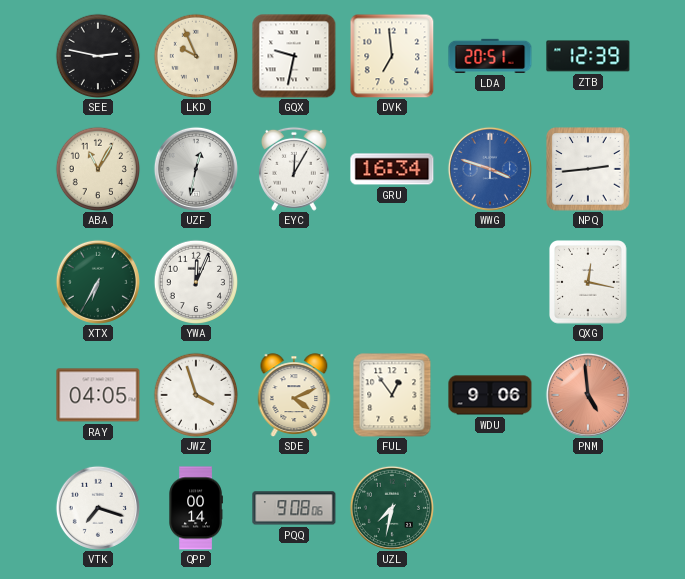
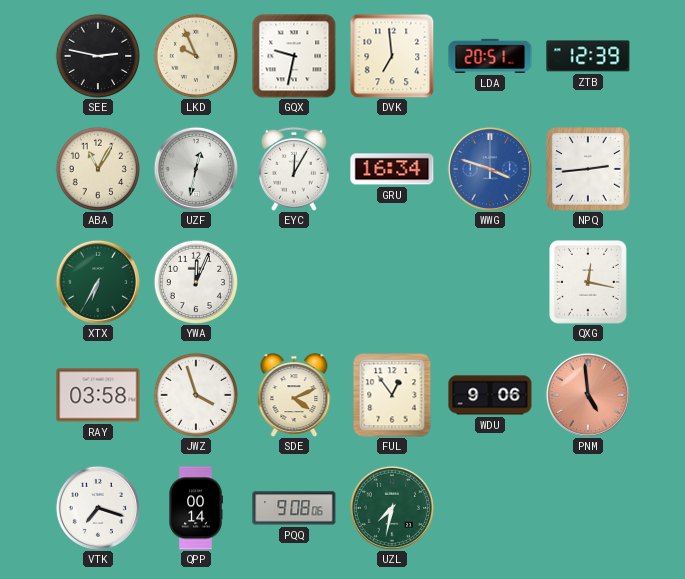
RAY: 04:05 -> 03:58 (98, 395)
